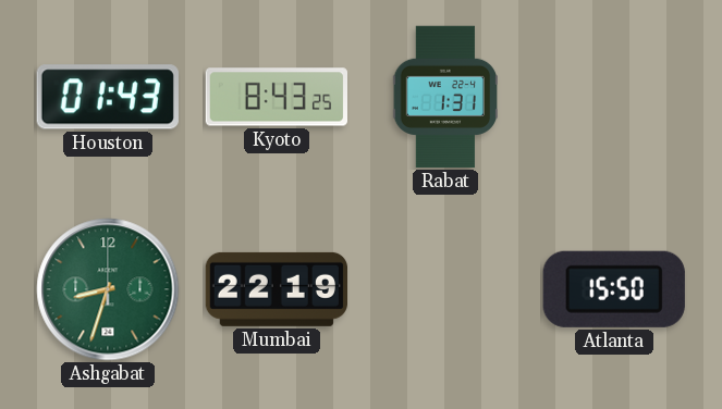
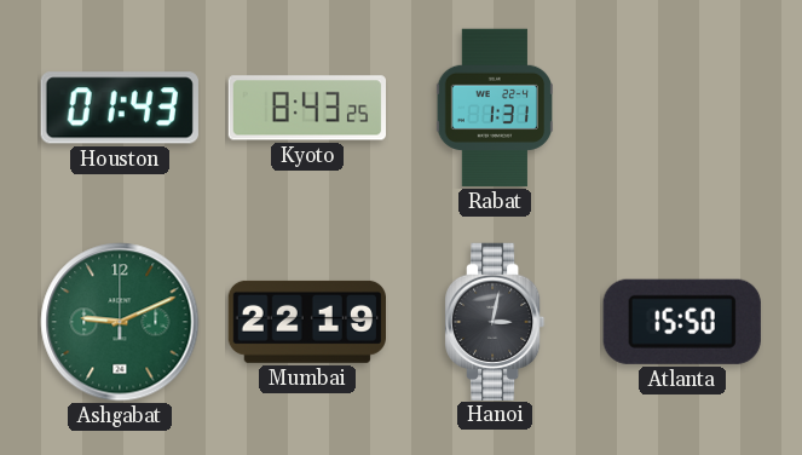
Ashgabat: 8:33 -> 9:11 (120, 322)
Hanoi: none -> 3:02 (496, 321)
